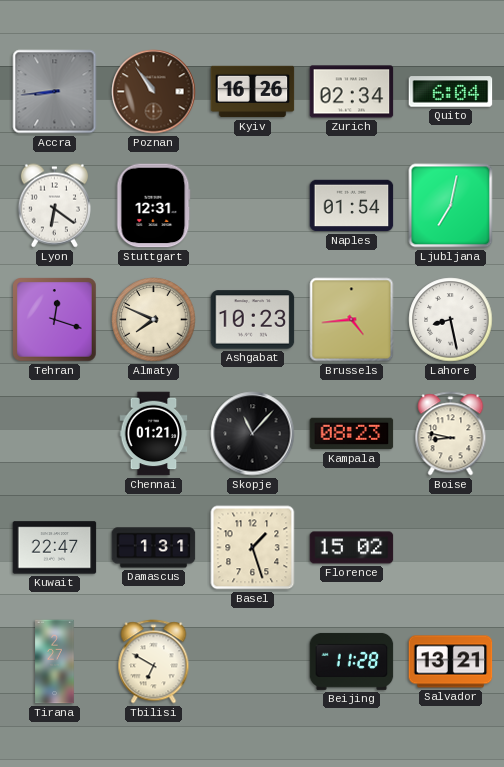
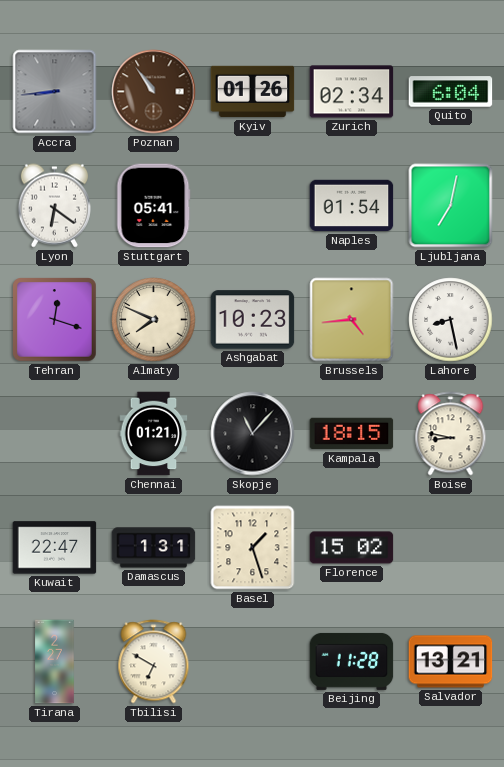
Kyiv: 16:26 -> 01:26 (253, 92)
Stuttgart: 12:31 -> 05:41 (154, 206)
Kampala: 08:23 -> 18:15 (352, 434)
